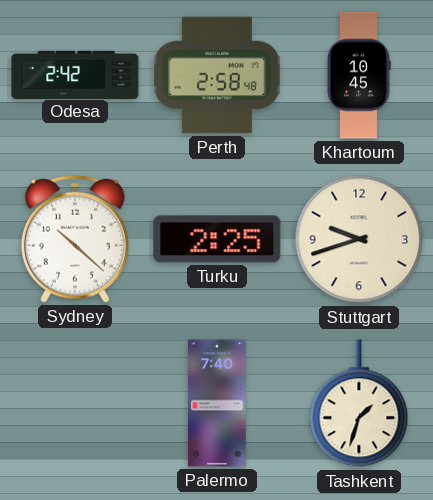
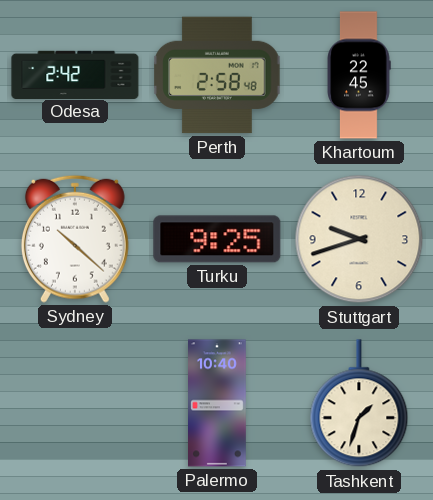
Khartoum: 10:45 -> 22:45 (359, 75)
Turku: 2:25 -> 9:25 (217, 239)
Palermo: 7:40 -> 10:40 (218, 403)
